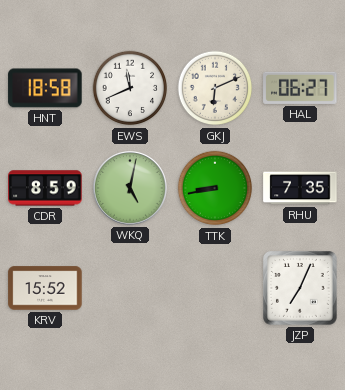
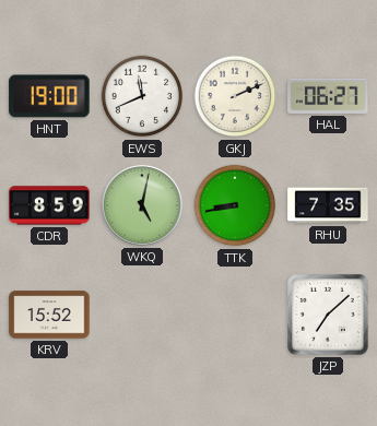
HNT: 18:58 -> 19:00 (49, 96)
GKJ: 6:11 -> 2:11 (235, 96)
JZP: 7:04 -> 7:08 (329, 316)
